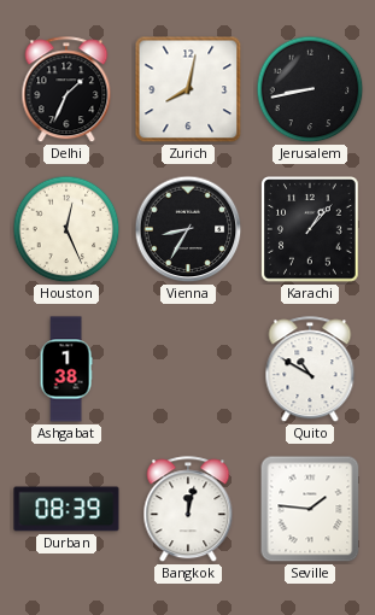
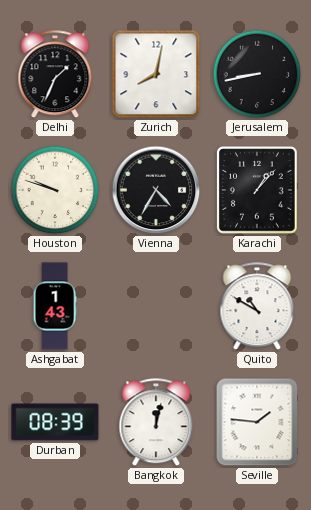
Houston: 12:26 -> 9:48 (55, 190)
Vienna: 8:35 -> 4:35 (156, 190)
Ashgabat: 1:38 -> 1:43 (55, 306)
